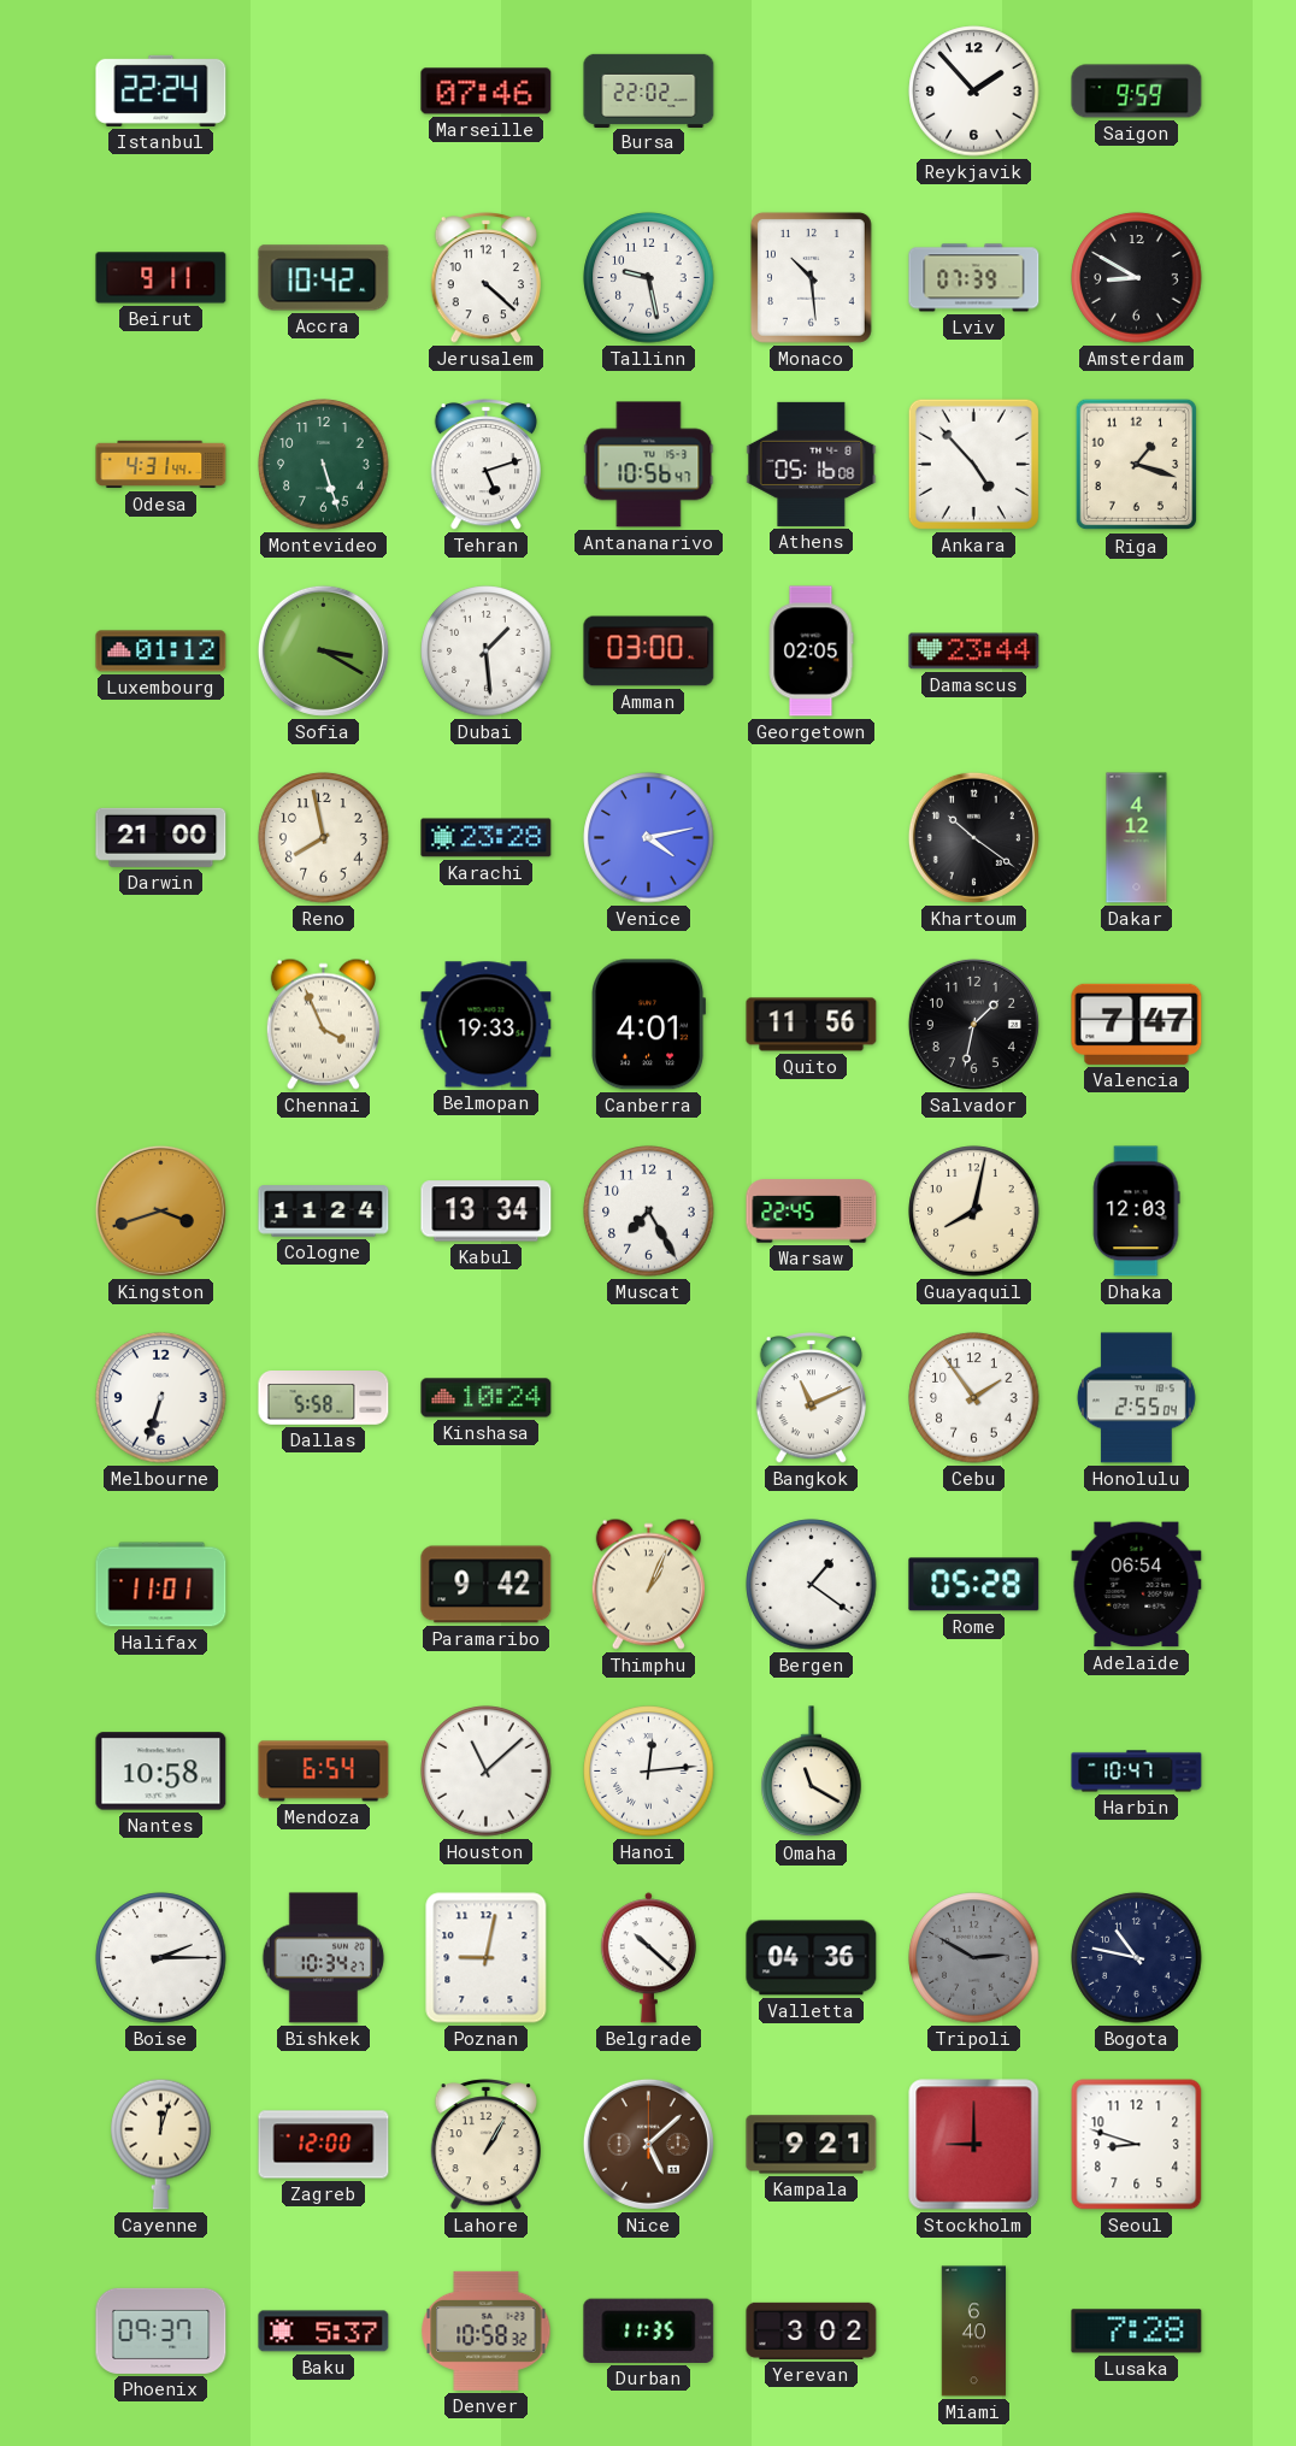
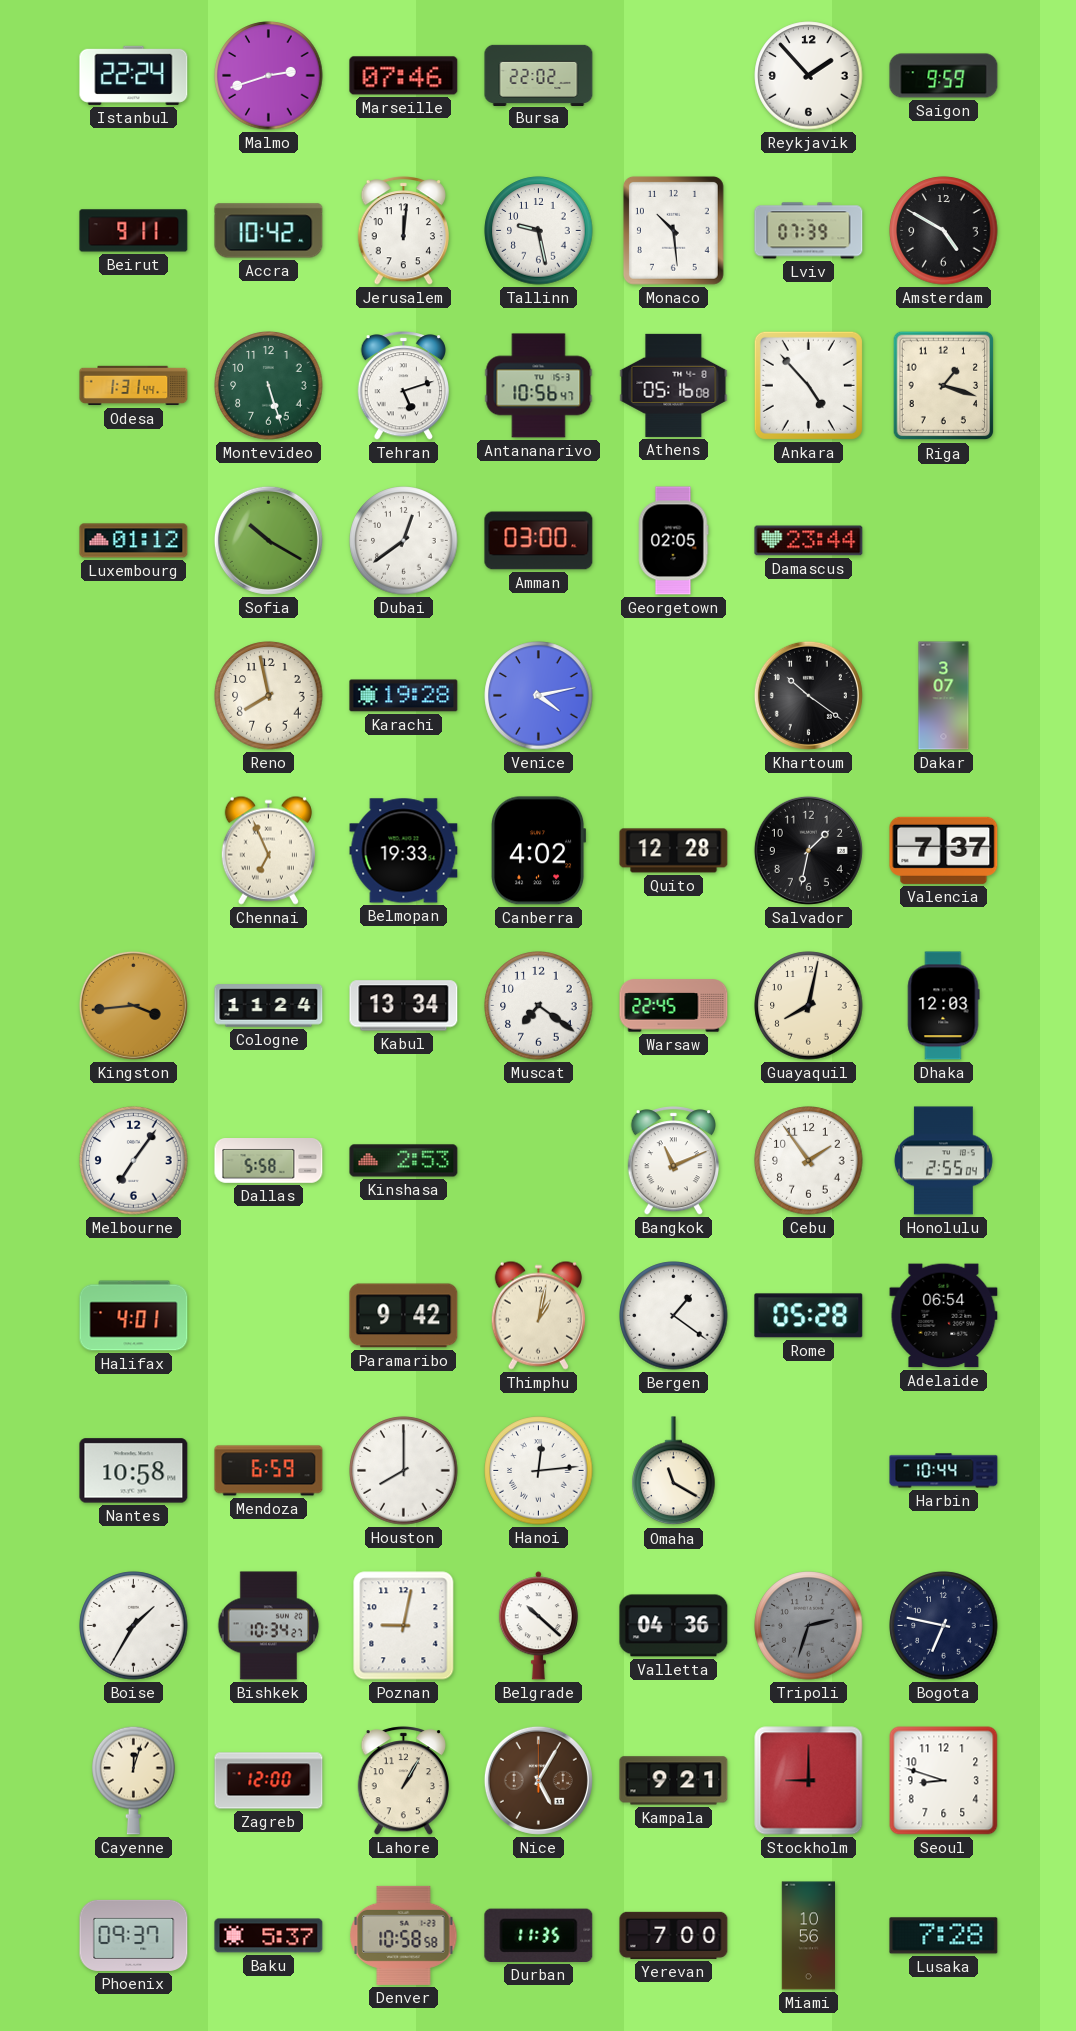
Malmo: none -> 2:42 (269, 76)
Jerusalem: 4:22 -> 12:01 (403, 231)
Amsterdam: 8:50 -> 4:50 (944, 231)
Odesa: 4:31 -> 1:31 (134, 386)
Sofia: 3:20 -> 10:20 (268, 540)
Dubai: 1:29 -> 12:39 (404, 541)
Darwin: 21:00 -> none (161, 837)
Karachi: 23:28 -> 19:28 (404, 696)
Dakar: 4:12 -> 3:07 (944, 696)
Chennai: 3:56 -> 6:56 (268, 850)
Canberra: 4:01 -> 4:02 (539, 851)
Quito: 11:56 -> 12:28 (674, 851)
Valencia: 7:47 -> 7:37 (944, 850)
Kingston: 3:42 -> 3:44 (133, 1005)
Muscat: 7:25 -> 7:21 (539, 1006)
Melbourne: 6:33 -> 7:06 (134, 1161)
Kinshasa: 10:24 -> 2:53 (404, 1161)
Halifax: 11:01 -> 4:01 (134, 1316)
Thimphu: 1:04 -> 1:02 (538, 1315)
Mendoza: 6:54 -> 6:59 (269, 1471)
Houston: 11:08 -> 8:00 (404, 1471)
Harbin: 10:47 -> 10:44 (944, 1471)
Boise: 2:15 -> 1:35 (134, 1626)
Tripoli: 2:50 -> 2:33 (809, 1626)
Bogota: 10:47 -> 6:47 (944, 1626)
Nice: 5:08 -> 5:05 (538, 1780)
Denver: 10:58:32 -> 10:58:58 (404, 1935)
Yerevan: 3:02 -> 7:00 (674, 1935)
Miami: 6:40 -> 10:56 (809, 1936)
